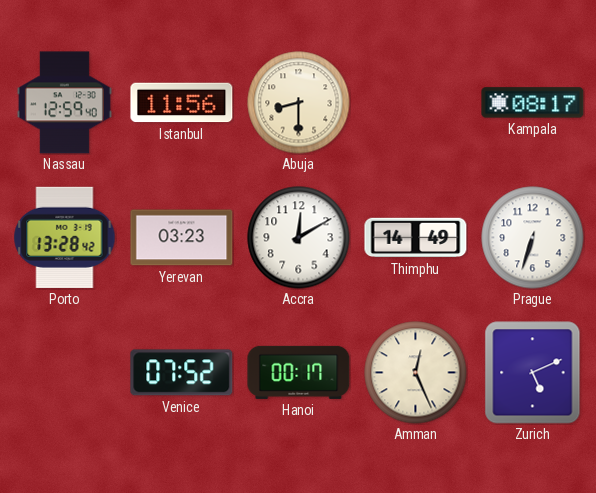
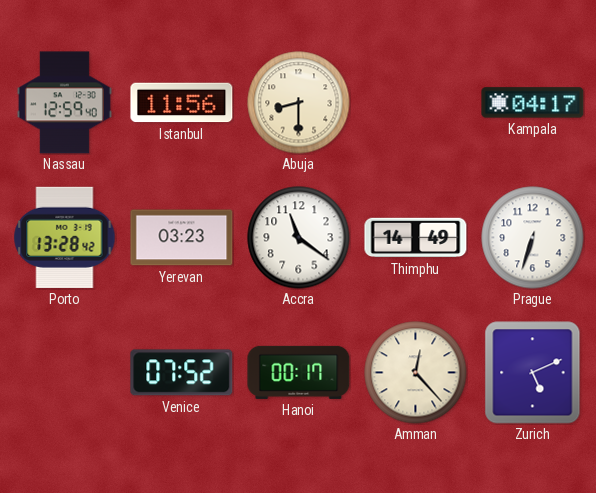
Kampala: 08:17 -> 04:17 (533, 103)
Accra: 12:10 -> 11:21 (299, 238)
Amman: 12:26 -> 12:23 (416, 373)
